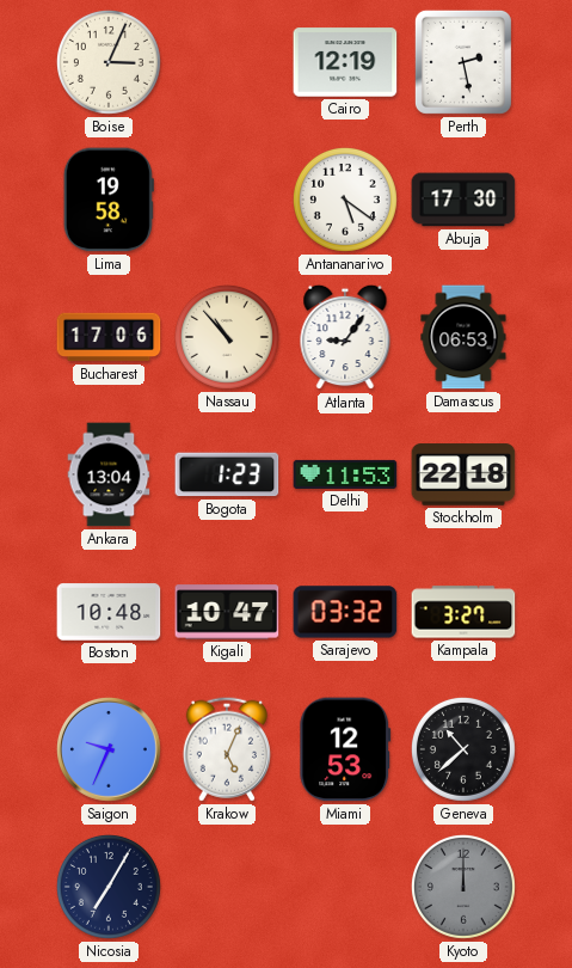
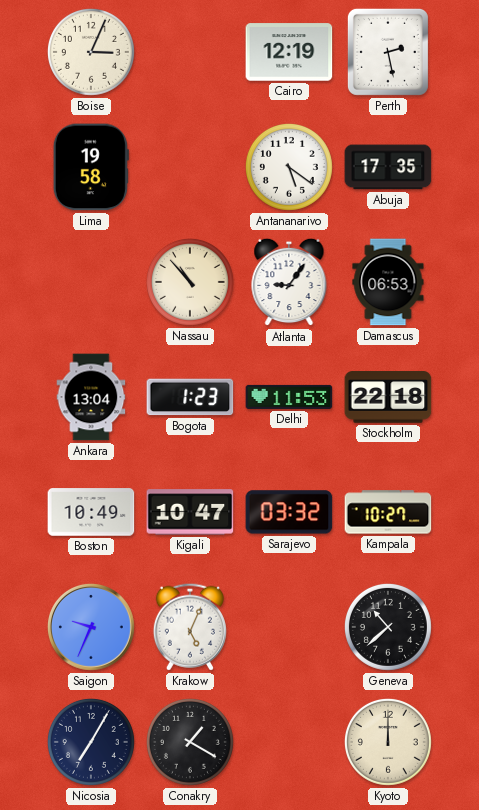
Abuja: 17:30 -> 17:35 (388, 167)
Bucharest: 17:06 -> none (109, 337)
Boston: 10:48 -> 10:49 (91, 512)
Kampala: 3:27 -> 10:27 (388, 512)
Miami: 12:53 -> none (345, 749)
Conakry: none -> 1:20 (190, 742)
Kyoto dial: grey -> cream (388, 742)
